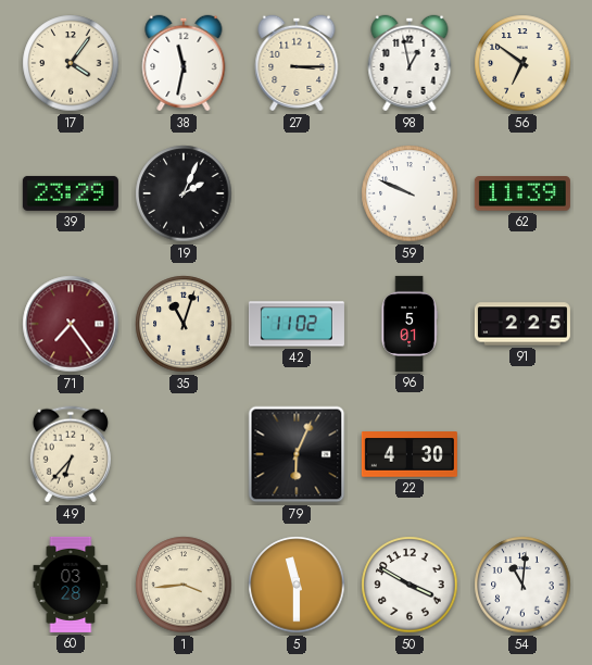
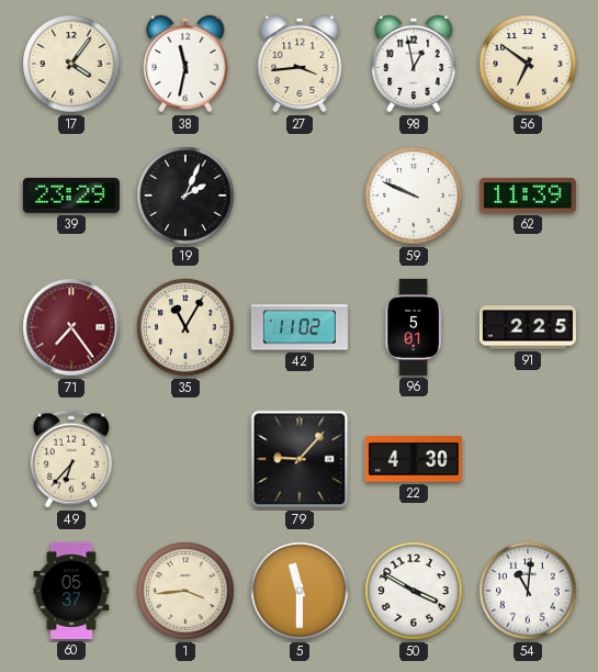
27: 3:15 -> 3:44 (300, 64)
35: 11:03 -> 11:05 (185, 327)
79: 6:04 -> 9:07 (300, 459)
60: 03:28 -> 05:37 (71, 591)
